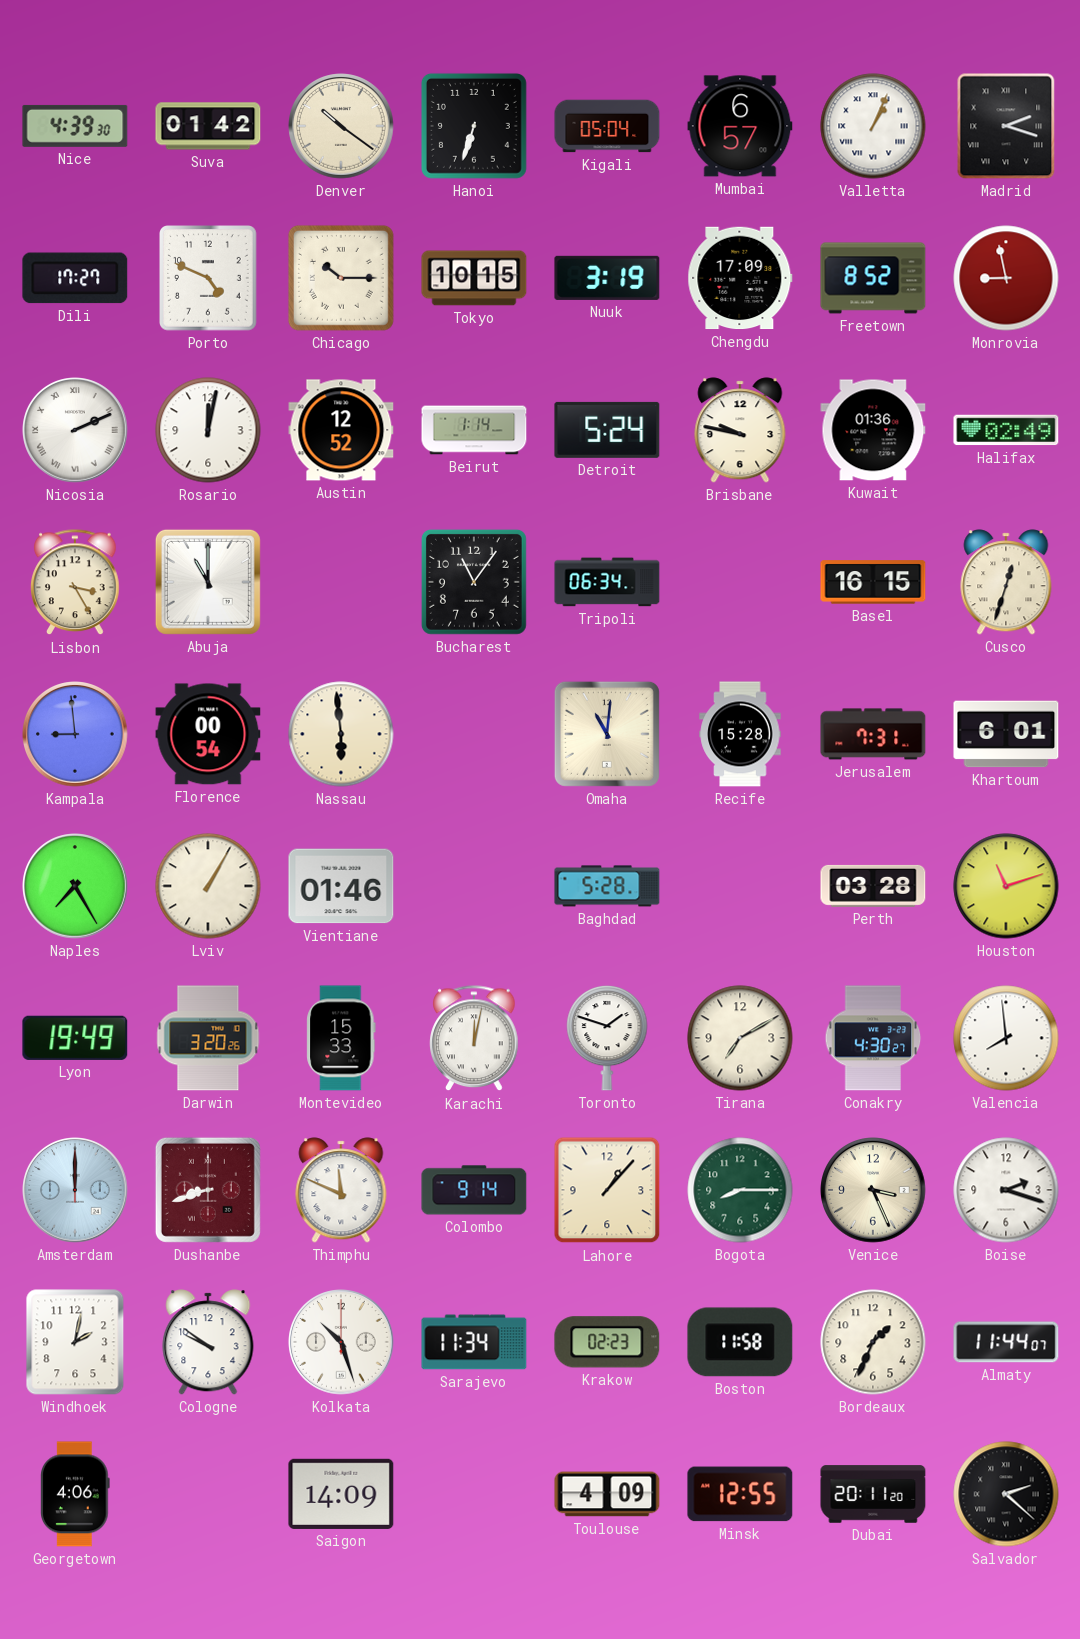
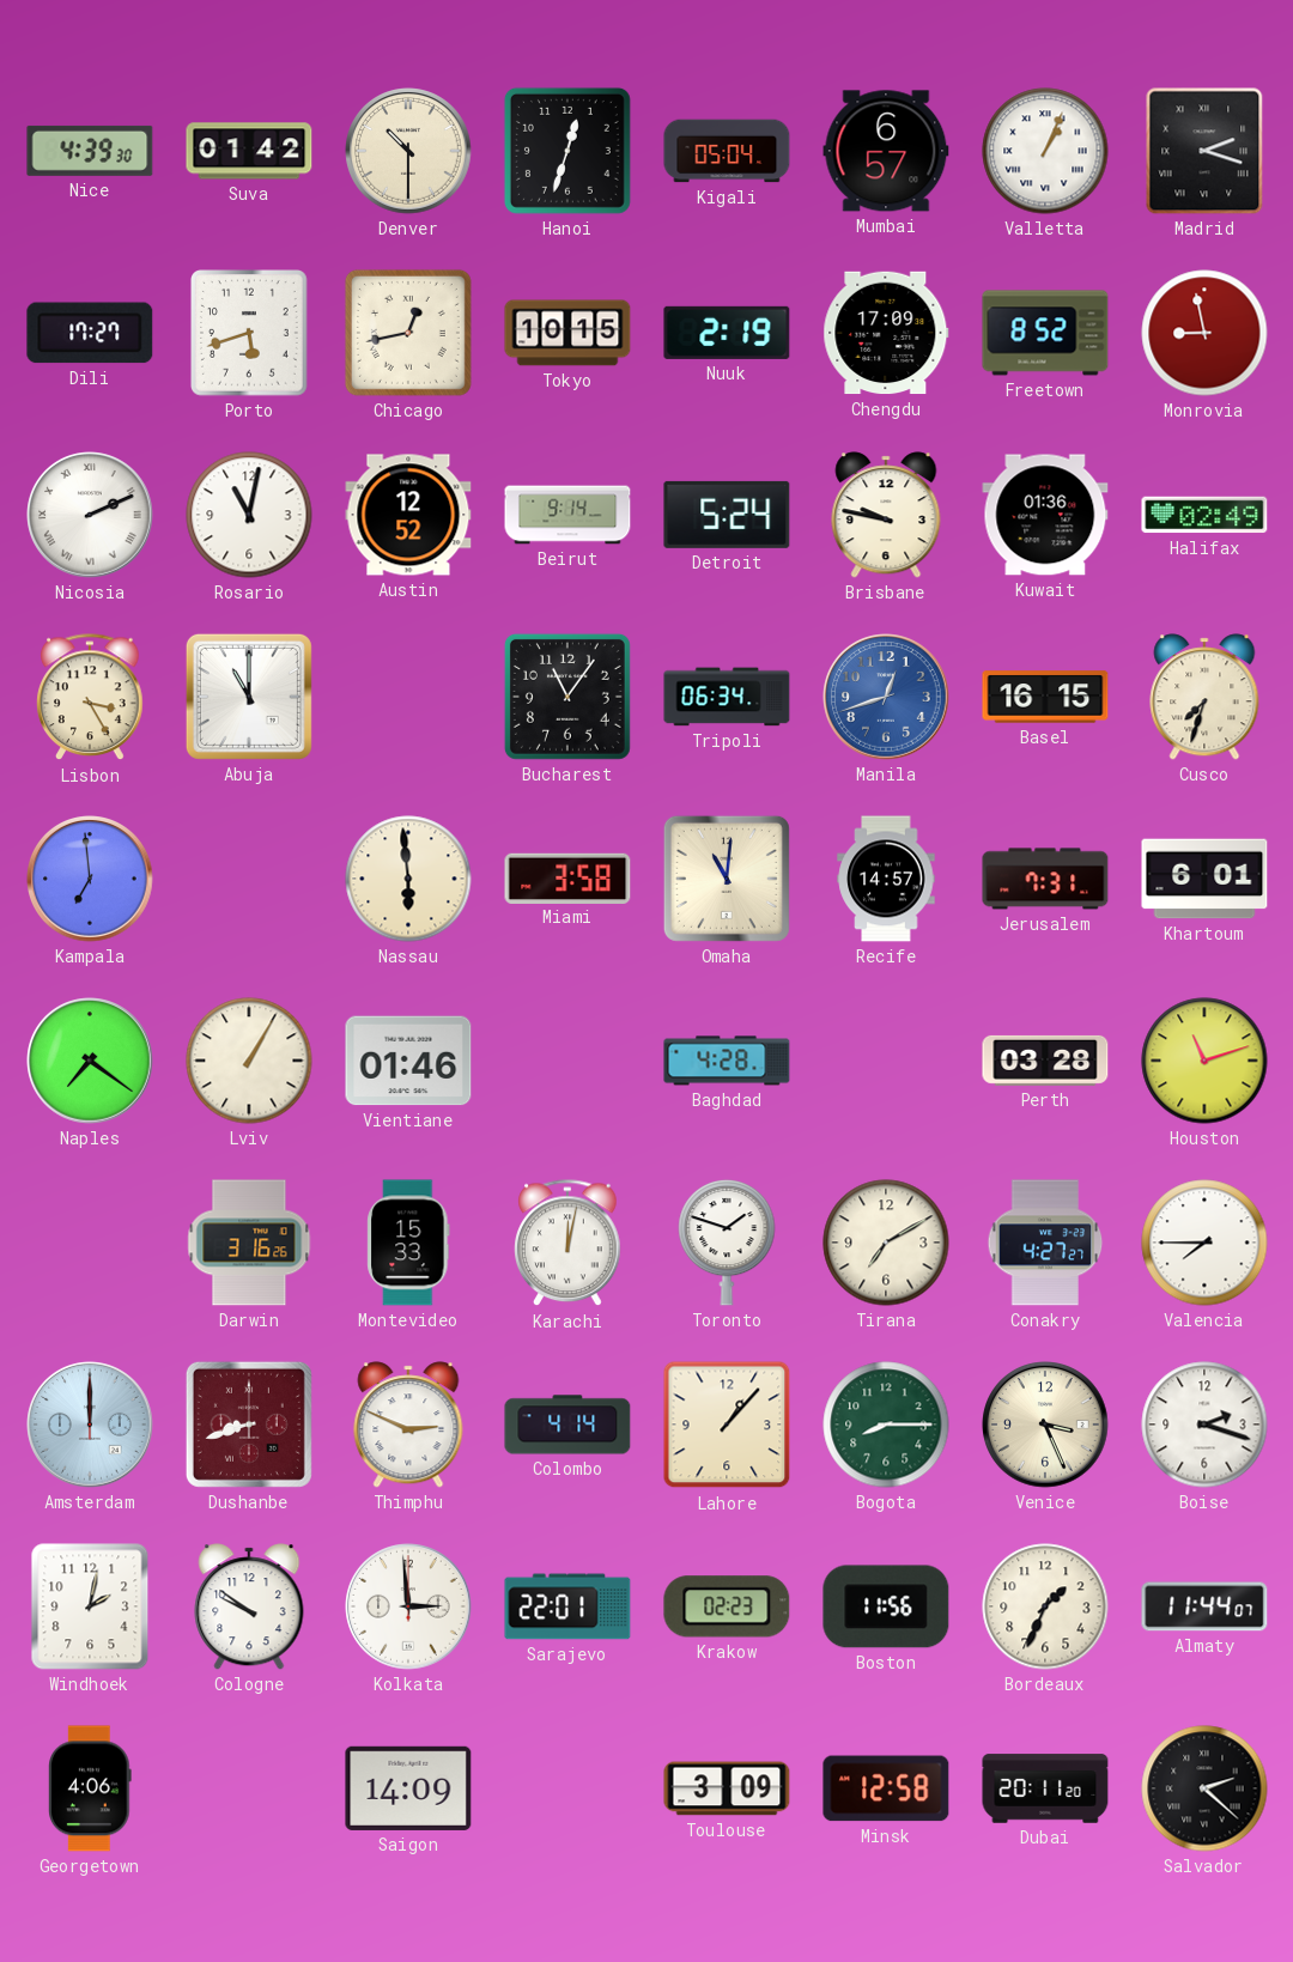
Denver: 10:21 -> 10:30 (408, 151)
Hanoi: 6:33 -> 12:33 (567, 151)
Porto: 4:49 -> 5:42 (250, 333)
Chicago: 10:15 -> 12:43 (408, 333)
Nuuk: 3:19 -> 2:19 (727, 333)
Rosario: 12:02 -> 11:02 (249, 515)
Beirut: 1:14 -> 9:14 (567, 515)
Manila: none -> 12:42 (886, 697)
Cusco: 12:33 -> 7:33 (1204, 697)
Kampala: 8:59 -> 6:59 (90, 879)
Florence: 00:54 -> none (208, 734)
Miami: none -> 3:58 (567, 877)
Recife: 15:28 -> 14:57 (886, 879)
Naples: 7:25 -> 7:21 (90, 1061)
Baghdad: 5:28 -> 4:28 (727, 1061)
Lyon: 19:49 -> none (75, 1038)
Darwin: 3:20 -> 3:16 (249, 1243)
Conakry: 4:30 -> 4:27 (1045, 1243)
Valencia: 7:59 -> 7:45 (1204, 1243)
Thimphu: 11:49 -> 2:49 (408, 1425)
Colombo: 9:14 -> 4:14 (567, 1425)
Kolkata: 10:27 -> 2:59 (408, 1606)
Sarajevo: 11:34 -> 22:01 (567, 1606)
Boston: 11:58 -> 11:56 (886, 1606)
Toulouse: 4:09 -> 3:09 (727, 1788)
Minsk: 12:55 -> 12:58 (886, 1788)
